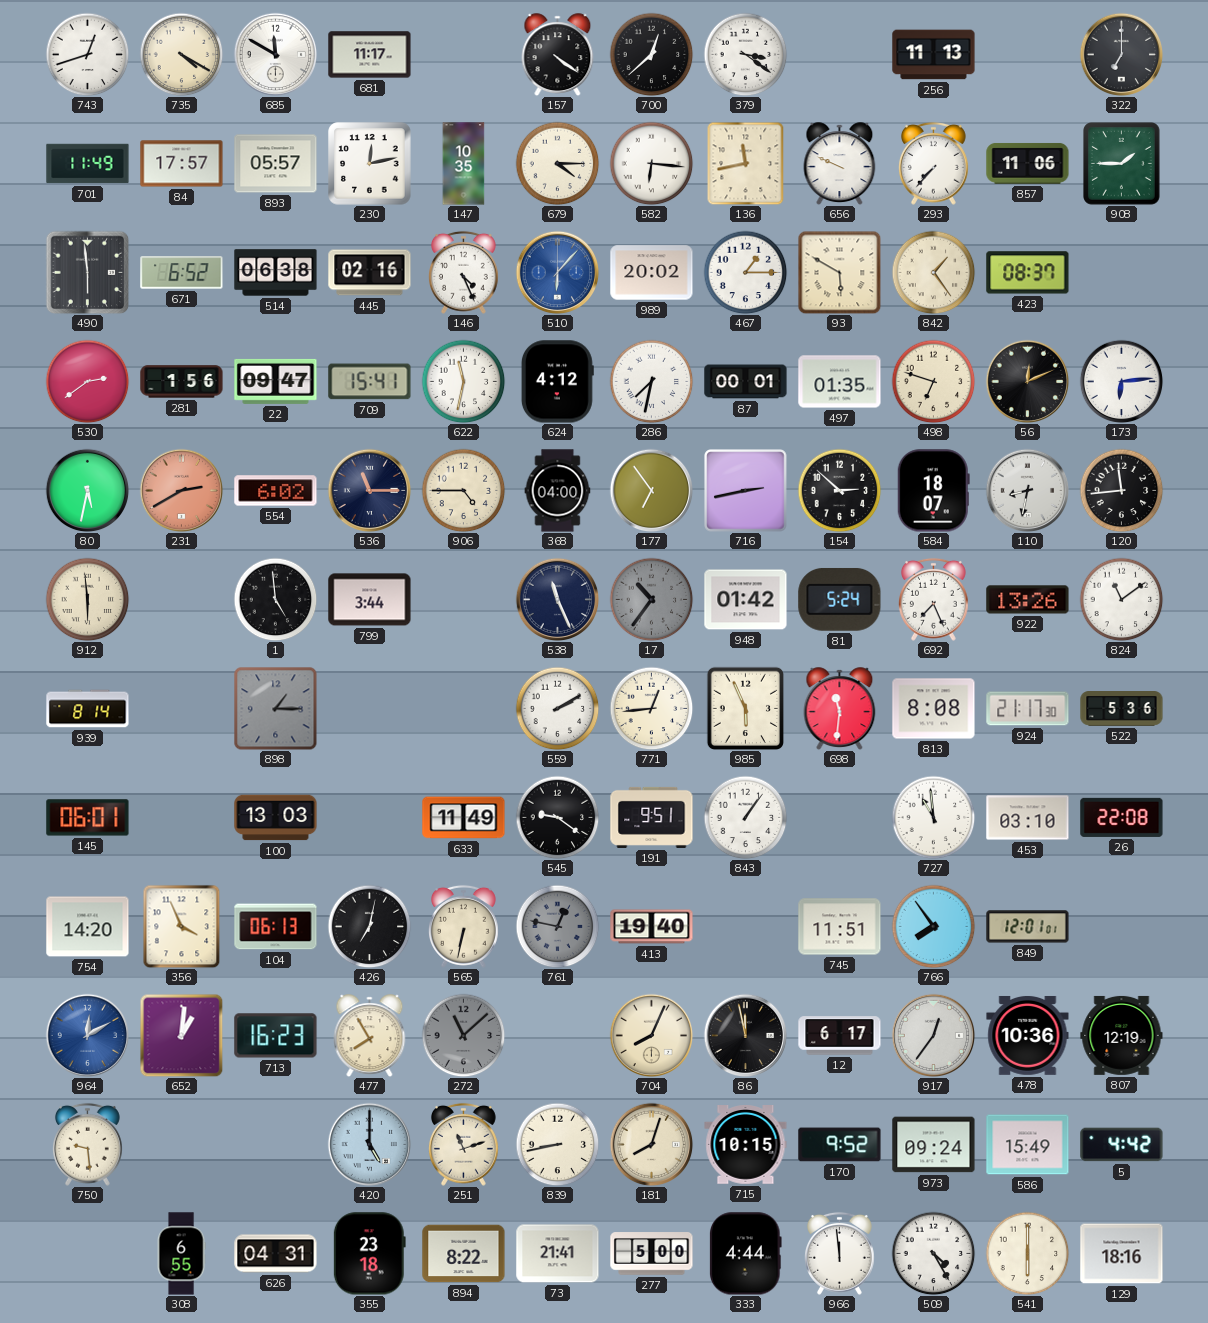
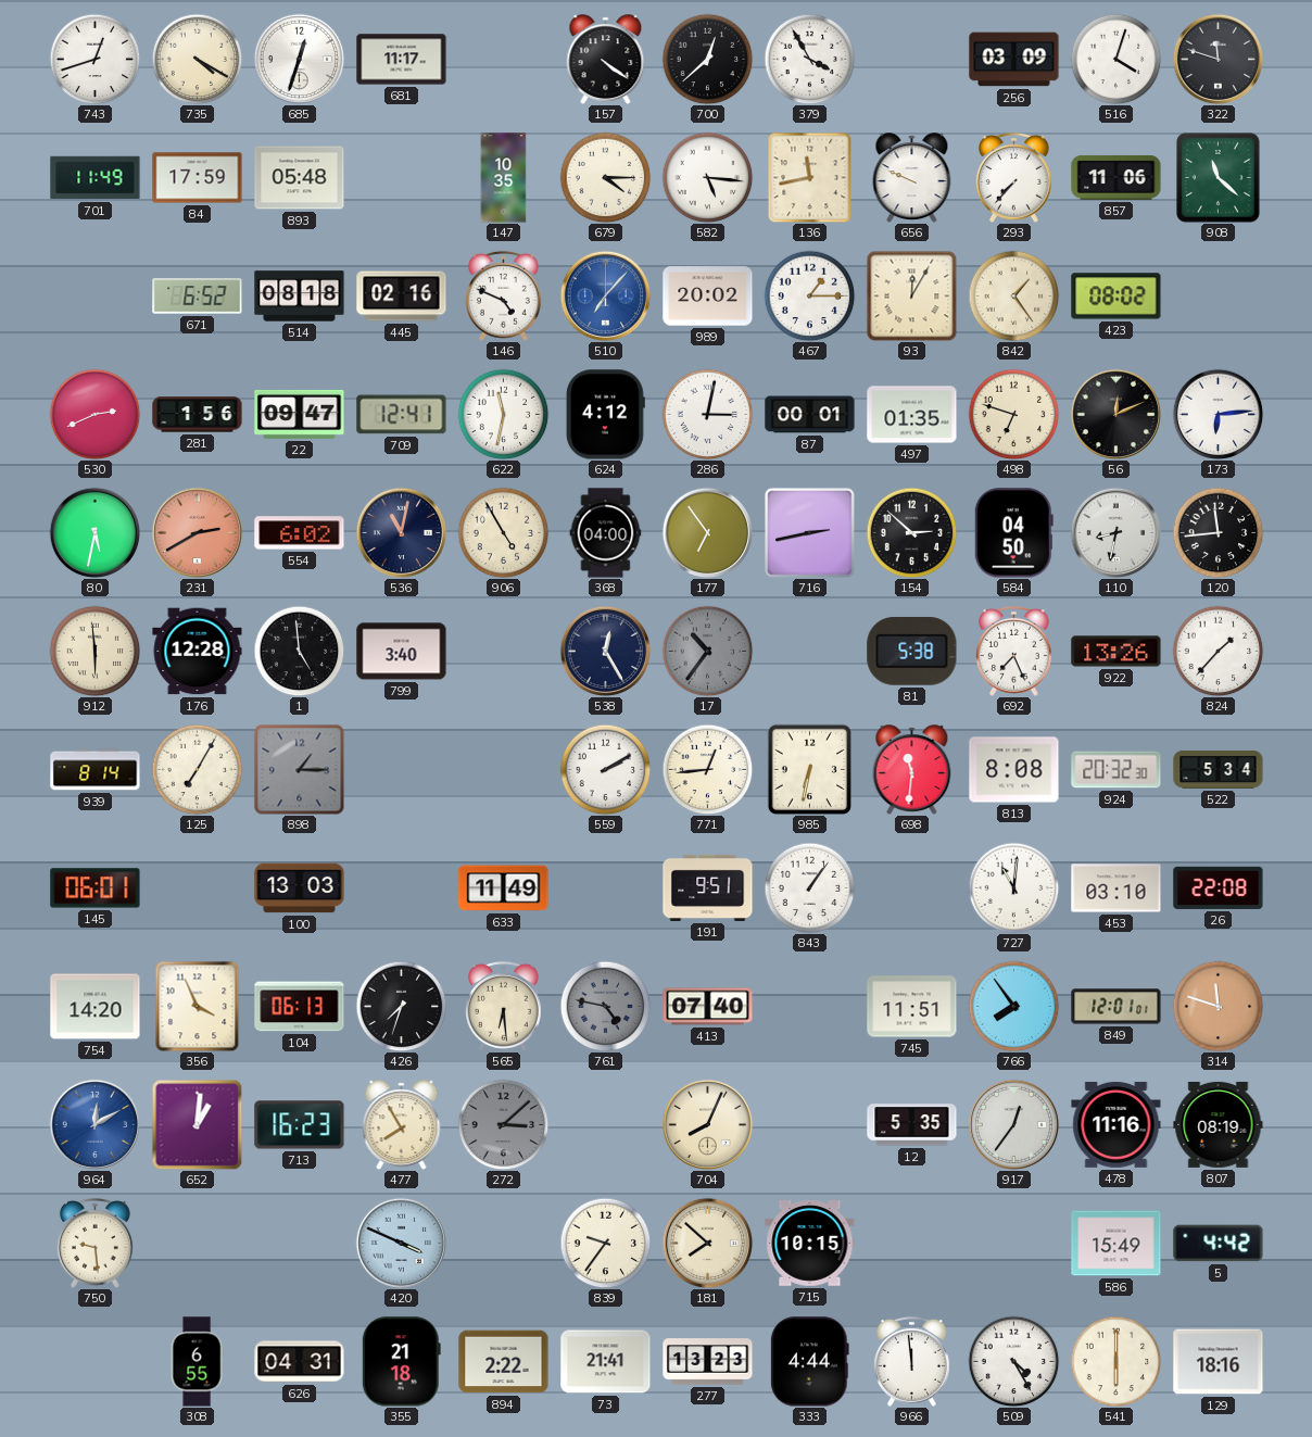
685: 11:50 -> 12:33 (299, 59)
379: 3:21 -> 3:55 (809, 59)
256: 11:13 -> 03:09 (1014, 60)
516: none -> 4:03 (1115, 59)
322: 7:00 -> 11:48 (1218, 59)
84: 17:57 -> 17:59 (198, 178)
893: 05:57 -> 05:48 (300, 178)
230: 12:13 -> none (370, 164)
582: 6:16 -> 5:16 (707, 177)
908: 1:45 -> 11:22 (1219, 178)
490: 5:59 -> none (87, 272)
514: 06:38 -> 08:18 (300, 297)
146: 4:26 -> 4:49 (503, 295)
510: 6:07 -> 7:07 (605, 295)
93: 5:50 -> 12:05 (911, 295)
423: 08:37 -> 08:02 (1117, 297)
530: 2:39 -> 2:41 (94, 414)
709: 15:41 -> 12:41 (402, 415)
286: 7:32 -> 3:02 (707, 414)
536: 11:15 -> 11:02 (401, 532)
906: 4:45 -> 4:55 (503, 532)
584: 18:07 -> 04:50 (1013, 533)
176: none -> 12:28 (198, 652)
799: 3:44 -> 3:40 (402, 652)
538: 11:26 -> 12:25 (605, 651)
948: 01:42 -> none (746, 600)
81: 5:24 -> 5:38 (912, 651)
824: 11:09 -> 1:37 (1218, 651)
125: none -> 7:05 (197, 769)
985: 5:56 -> 6:32 (809, 769)
924: 21:17 -> 20:32 (1117, 770)
522: 5:36 -> 5:34 (1219, 770)
545: 9:21 -> none (557, 817)
727: 10:59 -> 11:01 (1013, 887)
426: 7:02 -> 7:33 (401, 1006)
565: 6:32 -> 6:29 (503, 1006)
761: 12:47 -> 4:47 (605, 1006)
413: 19:40 -> 07:40 (708, 1007)
314: none -> 11:48 (1218, 1006)
272: 11:08 -> 3:08 (503, 1124)
86: 11:58 -> none (745, 1035)
12: 6:17 -> 5:35 (912, 1125)
478: 10:36 -> 11:16 (1117, 1124)
807: 12:19 -> 08:19 (1219, 1124)
420: 5:00 -> 3:49 (401, 1243)
251: 11:12 -> none (463, 1144)
839: 8:43 -> 9:36 (605, 1243)
181: 8:03 -> 7:52 (707, 1243)
170: 9:52 -> none (840, 1145)
973: 09:24 -> none (934, 1145)
355: 23:18 -> 21:18 (401, 1362)
894: 8:22 -> 2:22 (504, 1362)
277: 5:00 -> 13:23 (708, 1362)
